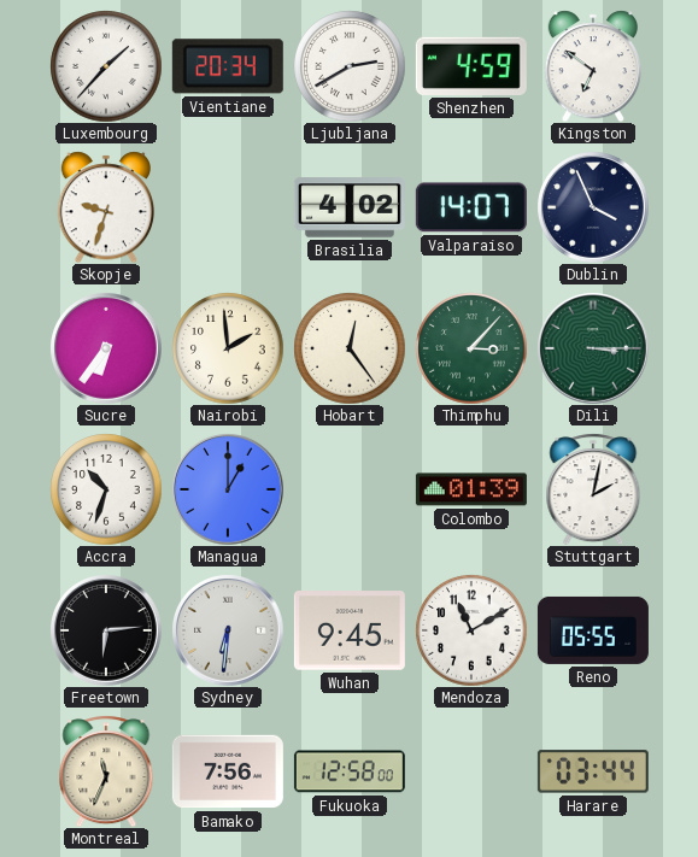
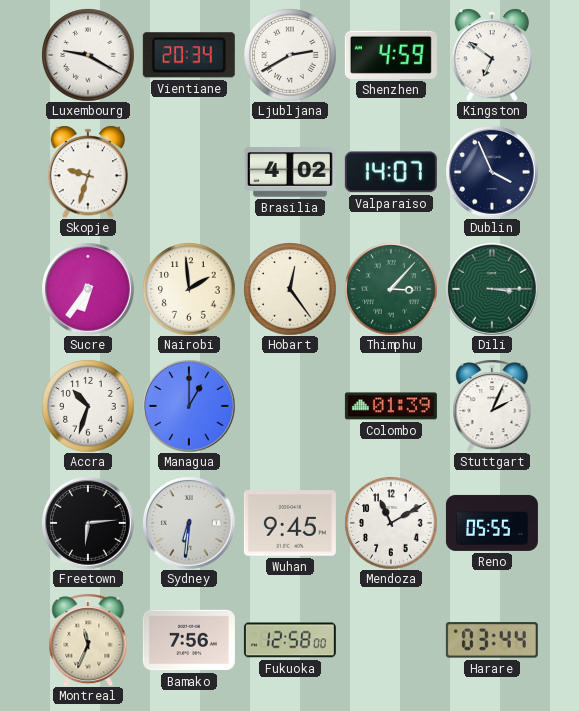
Luxembourg: 1:37 -> 9:20 (88, 55)
Stuttgart: 2:02 -> 2:04 (492, 406)
